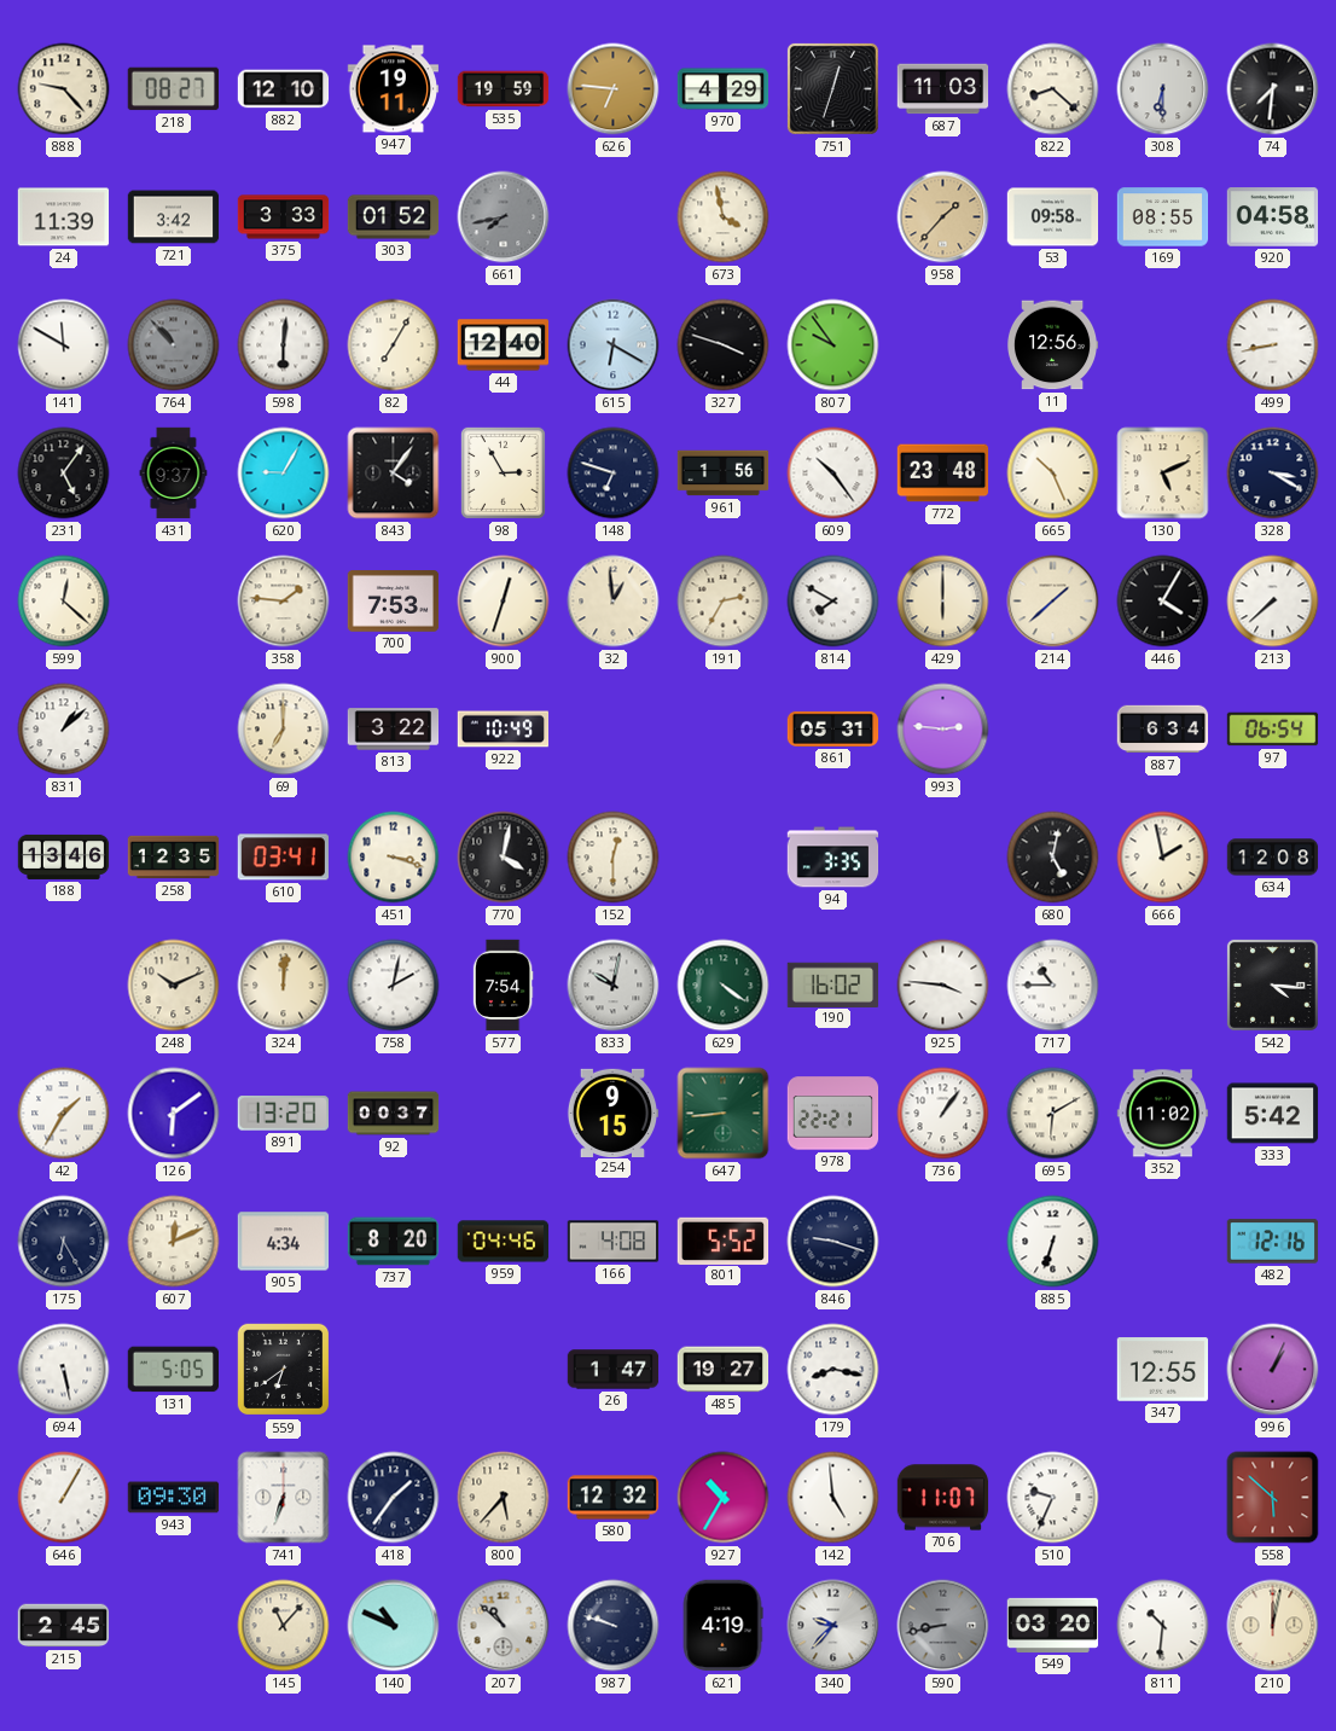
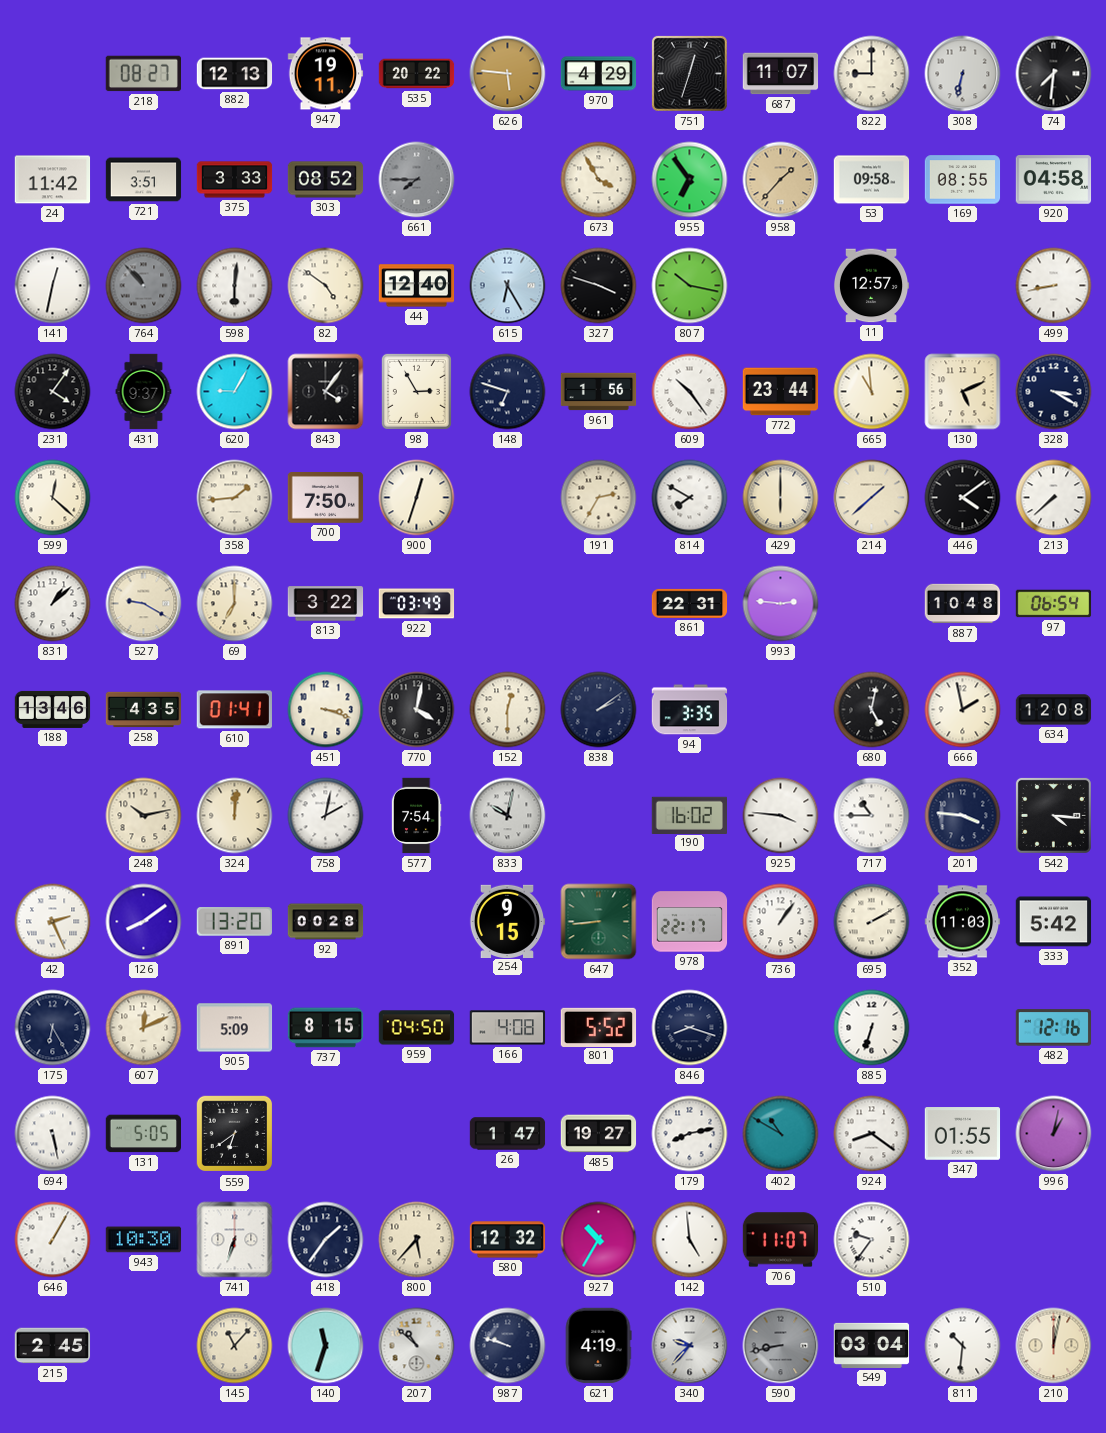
888: 9:23 -> none (64, 89)
882: 12:10 -> 12:13 (235, 74)
535: 19:59 -> 20:22 (417, 74)
626: 6:46 -> 5:46 (508, 74)
687: 11:03 -> 11:07 (781, 74)
822: 8:22 -> 9:00 (872, 74)
308: 6:30 -> 6:32 (963, 74)
24: 11:39 -> 11:42 (53, 180)
721: 3:42 -> 3:51 (144, 180)
303: 01:52 -> 08:52 (326, 180)
661: 7:43 -> 7:45 (417, 180)
673: 3:58 -> 3:55 (599, 180)
955: none -> 6:54 (690, 180)
141: 11:50 -> 12:32 (53, 286)
82: 7:05 -> 4:51 (326, 286)
615: 6:20 -> 6:25 (508, 286)
807: 9:54 -> 10:17 (690, 286)
11: 12:56 -> 12:57 (871, 286)
231: 5:06 -> 4:06 (53, 392)
772: 23:48 -> 23:44 (781, 392)
665: 10:26 -> 10:59 (872, 392)
358: 1:46 -> 1:44 (235, 498)
700: 7:53 -> 7:50 (326, 498)
32: 12:59 -> none (614, 602)
446: 4:05 -> 4:09 (963, 498)
527: none -> 9:20 (144, 604)
922: 10:49 -> 03:49 (417, 604)
861: 05:31 -> 22:31 (690, 603)
887: 6:34 -> 10:48 (963, 604)
258: 12:35 -> 4:35 (144, 710)
610: 03:41 -> 01:41 (234, 710)
838: none -> 2:09 (599, 710)
248: 10:11 -> 10:13 (144, 816)
629: 4:21 -> none (724, 986)
201: none -> 3:46 (963, 816)
42: 1:35 -> 2:26 (53, 922)
126: 6:09 -> 8:09 (144, 922)
92: 00:37 -> 00:28 (326, 922)
978: 22:21 -> 22:17 (690, 922)
695: 6:10 -> 2:10 (872, 922)
352: 11:02 -> 11:03 (963, 922)
905: 4:34 -> 5:09 (235, 1028)
737: 8:20 -> 8:15 (326, 1028)
959: 04:46 -> 04:50 (417, 1028)
846: 9:18 -> 8:18 (690, 1028)
179: 8:17 -> 8:13 (690, 1134)
402: none -> 10:50 (781, 1134)
924: none -> 8:21 (872, 1134)
347: 12:55 -> 01:55 (963, 1134)
996: 1:04 -> 1:02 (1054, 1134)
943: 09:30 -> 10:30 (144, 1240)
510: 9:34 -> 9:36 (872, 1240)
558: 5:52 -> none (1273, 1498)
140: 10:49 -> 11:33 (326, 1346)
549: 03:20 -> 03:04 (872, 1345)
